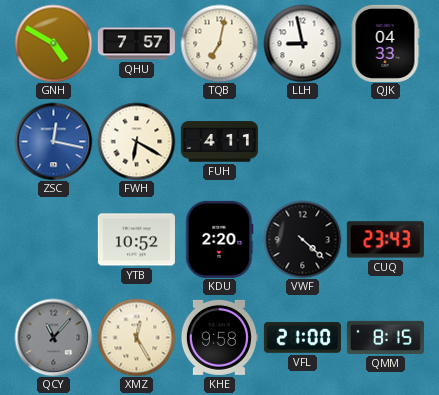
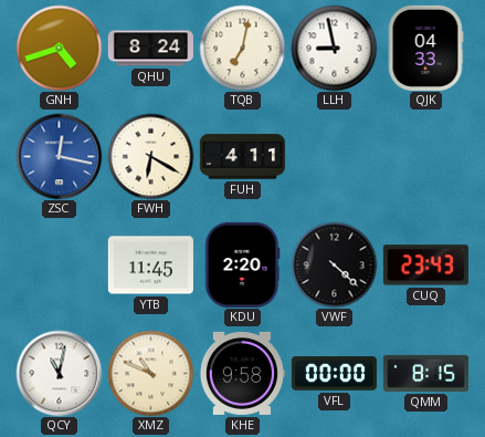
GNH: 4:50 -> 4:42 (59, 48)
QHU: 7:57 -> 8:24 (150, 49)
YTB: 10:52 -> 11:45 (150, 266)
QCY: 11:07 -> 11:02 (59, 373)
QCY dial: grey -> white (59, 373)
XMZ: 12:25 -> 10:49 (150, 373)
VFL: 21:00 -> 00:00 (334, 374)
